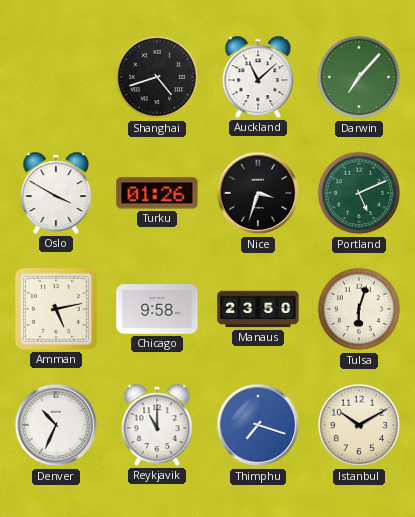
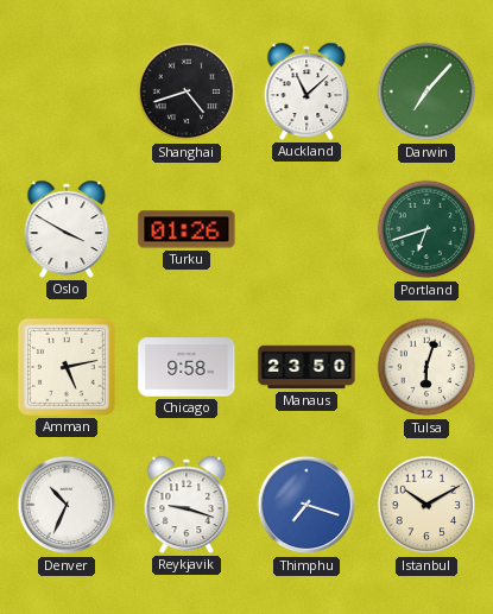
Nice: 3:33 -> none (258, 193)
Portland: 5:11 -> 6:42 (426, 229)
Reykjavik: 11:00 -> 9:18 (187, 505)
